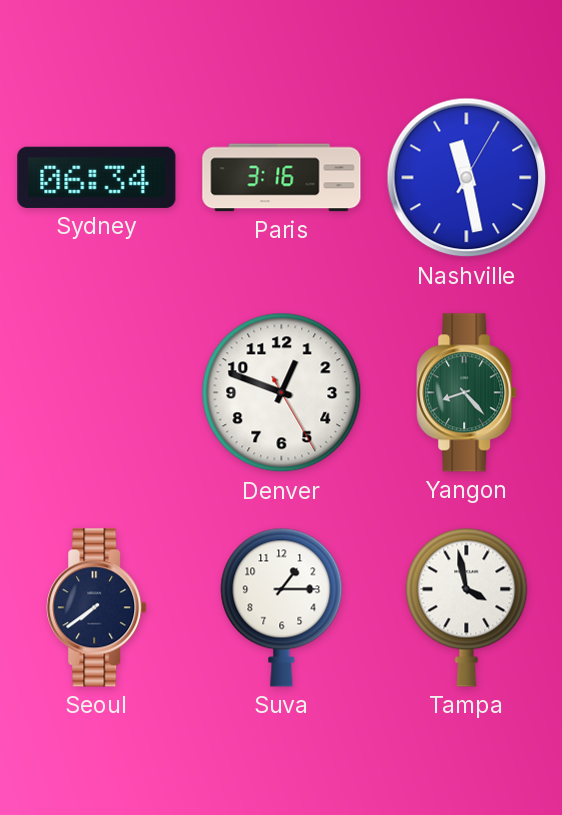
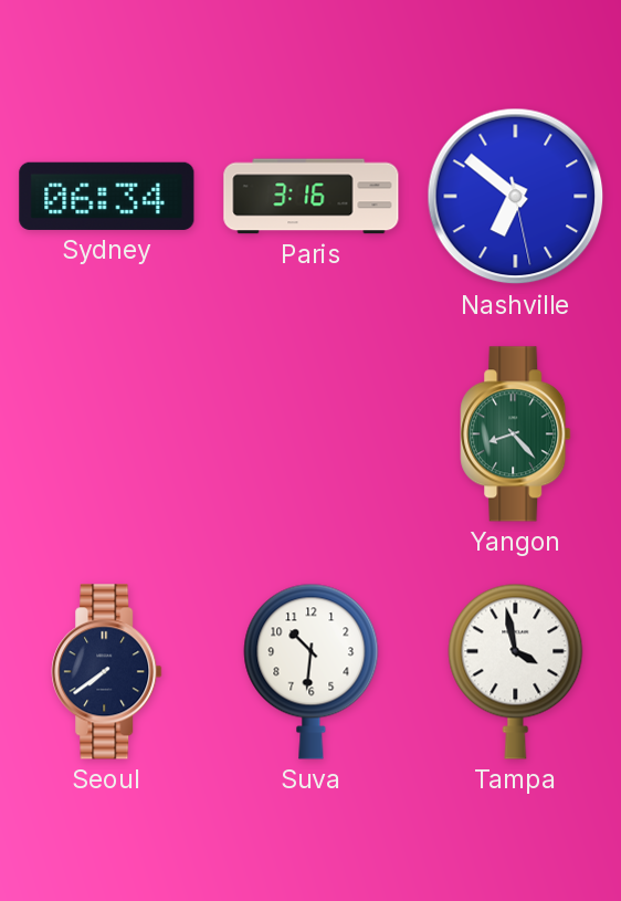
Nashville: 11:28 -> 6:51 (516, 197)
Denver: 12:48 -> none (282, 393)
Suva: 1:15 -> 10:31 (312, 671)
